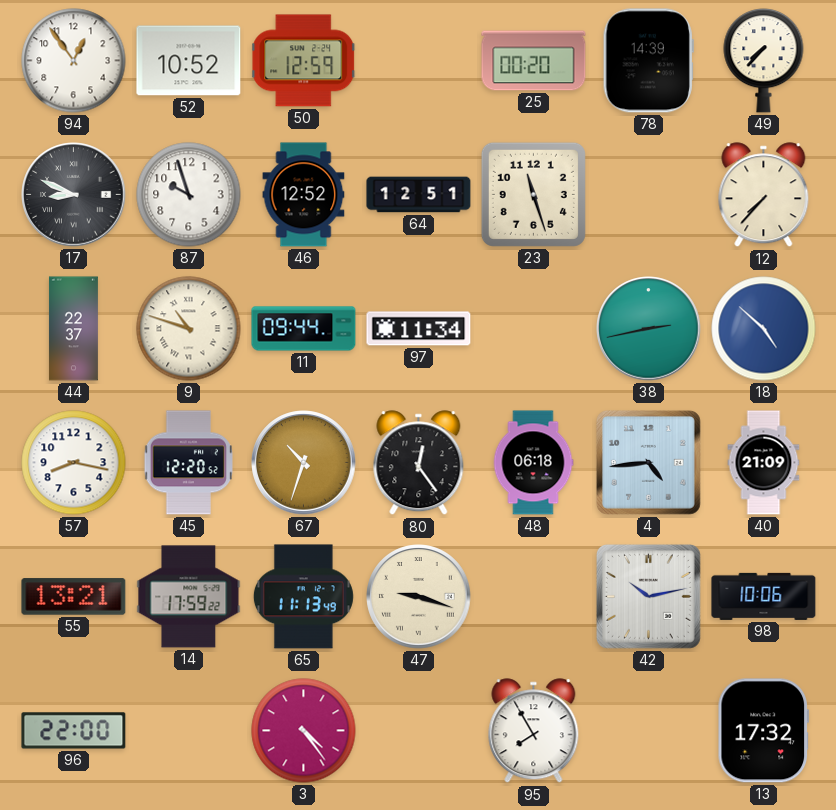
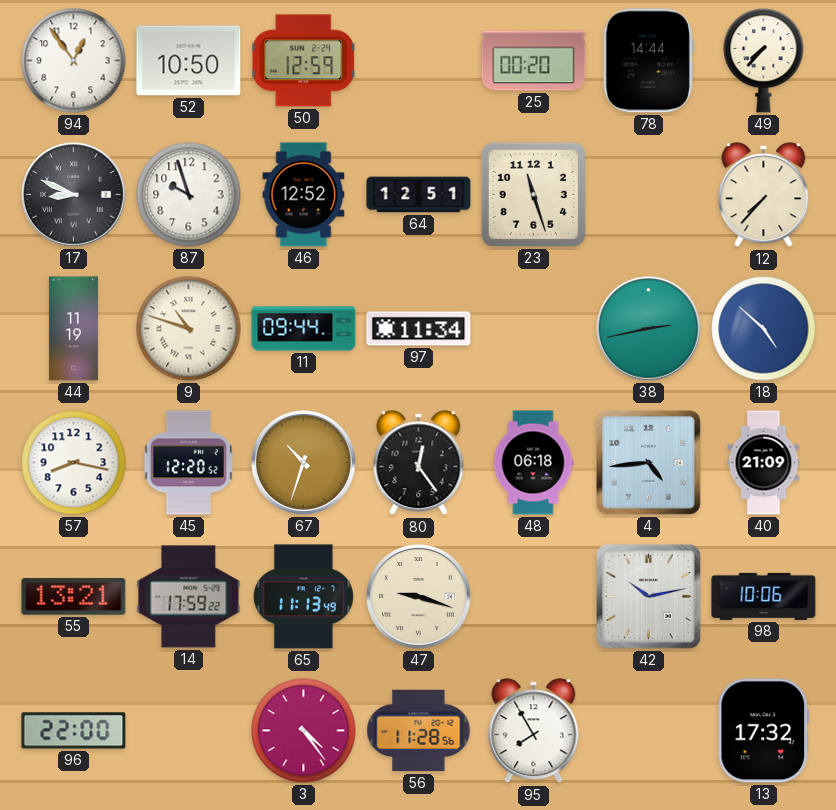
52: 10:52 -> 10:50 (189, 61)
78: 14:39 -> 14:44 (648, 61)
44: 22:37 -> 11:19 (73, 329)
56: none -> 11:28 (419, 731)
